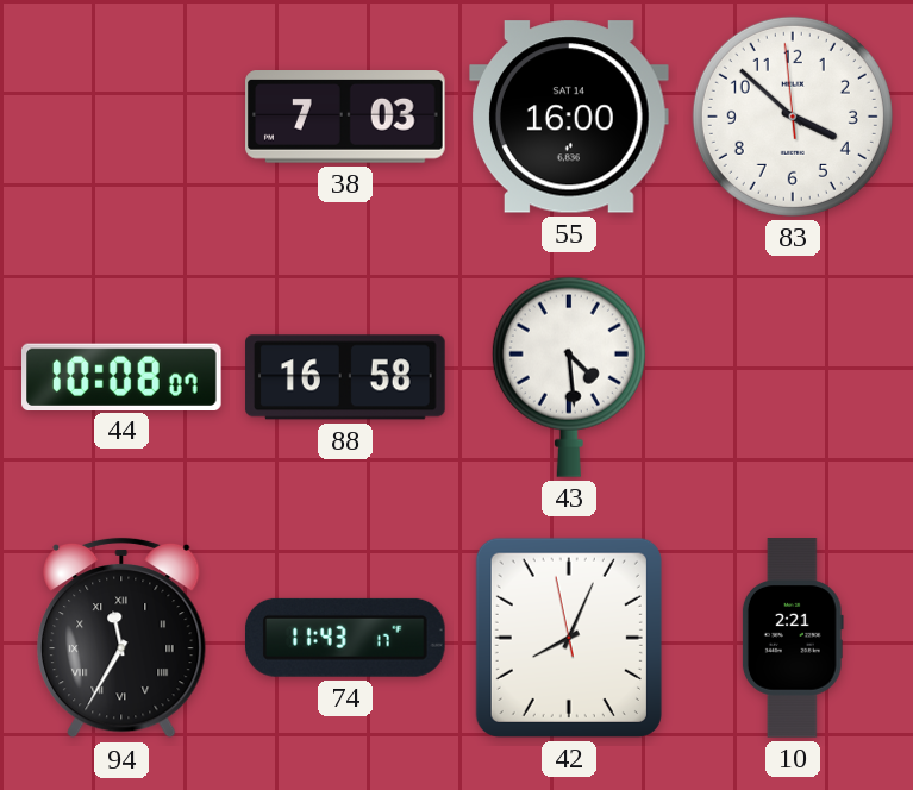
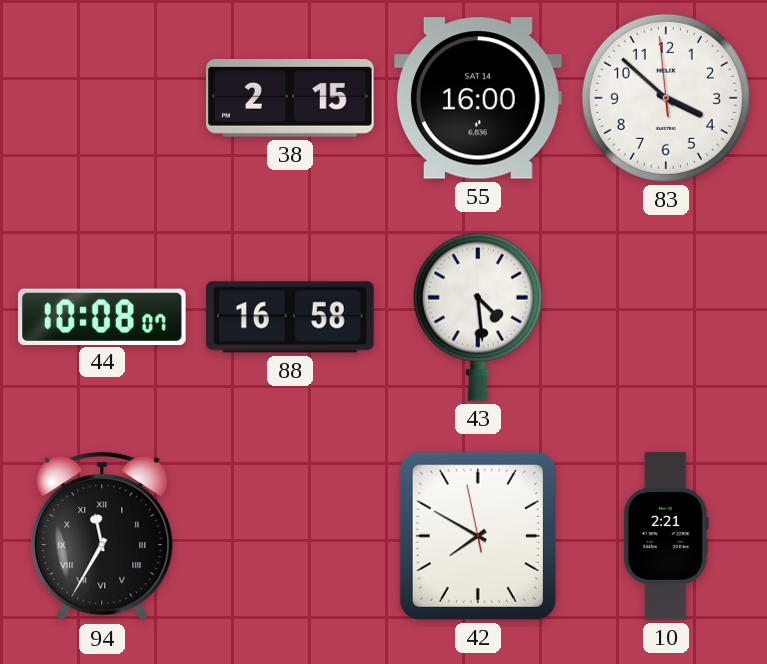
38: 7:03 -> 2:15 (290, 99)
74: 11:43 -> none (345, 638)
42: 8:03 -> 7:49 (478, 536)
